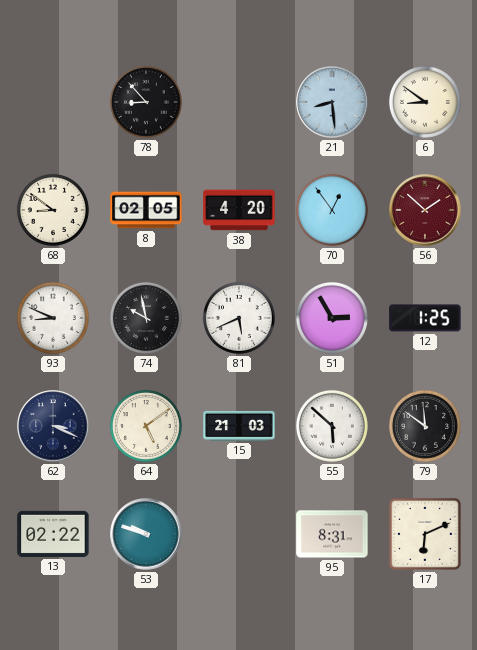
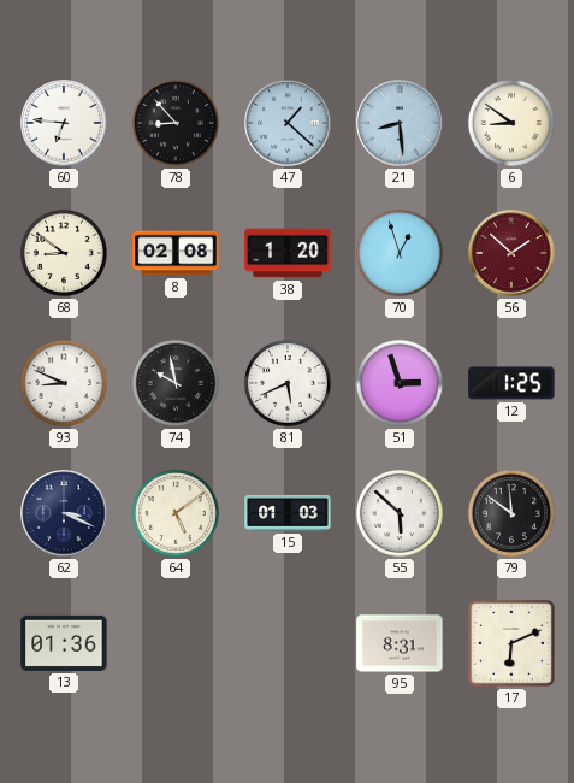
60: none -> 6:46 (64, 123)
47: none -> 1:22 (288, 123)
8: 02:05 -> 02:08 (176, 253)
38: 4:20 -> 1:20 (288, 253)
70: 12:54 -> 12:57 (400, 253)
51: 2:55 -> 2:57 (400, 383)
15: 21:03 -> 01:03 (288, 513)
13: 02:22 -> 01:36 (64, 643)
53: 9:48 -> none (146, 534)
